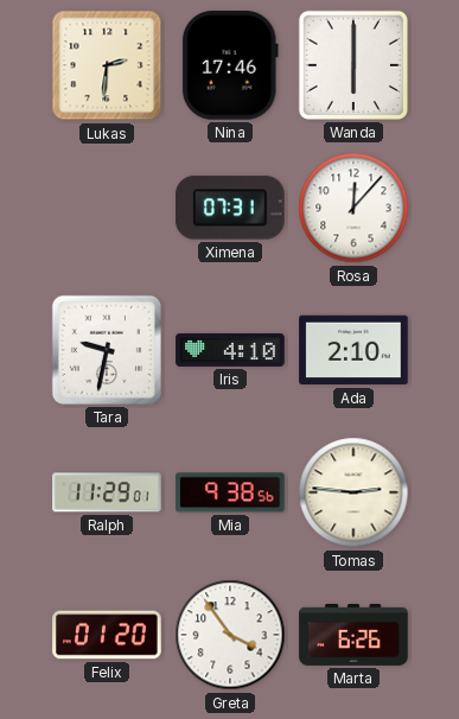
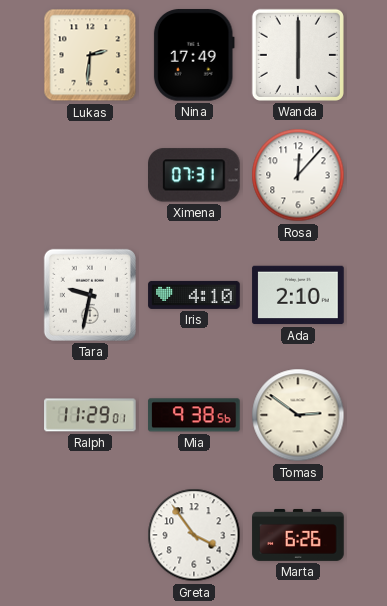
Nina: 17:46 -> 17:49 (194, 55)
Tomas: 2:46 -> 2:51 (298, 415)
Felix: 01:20 -> none (107, 635)
